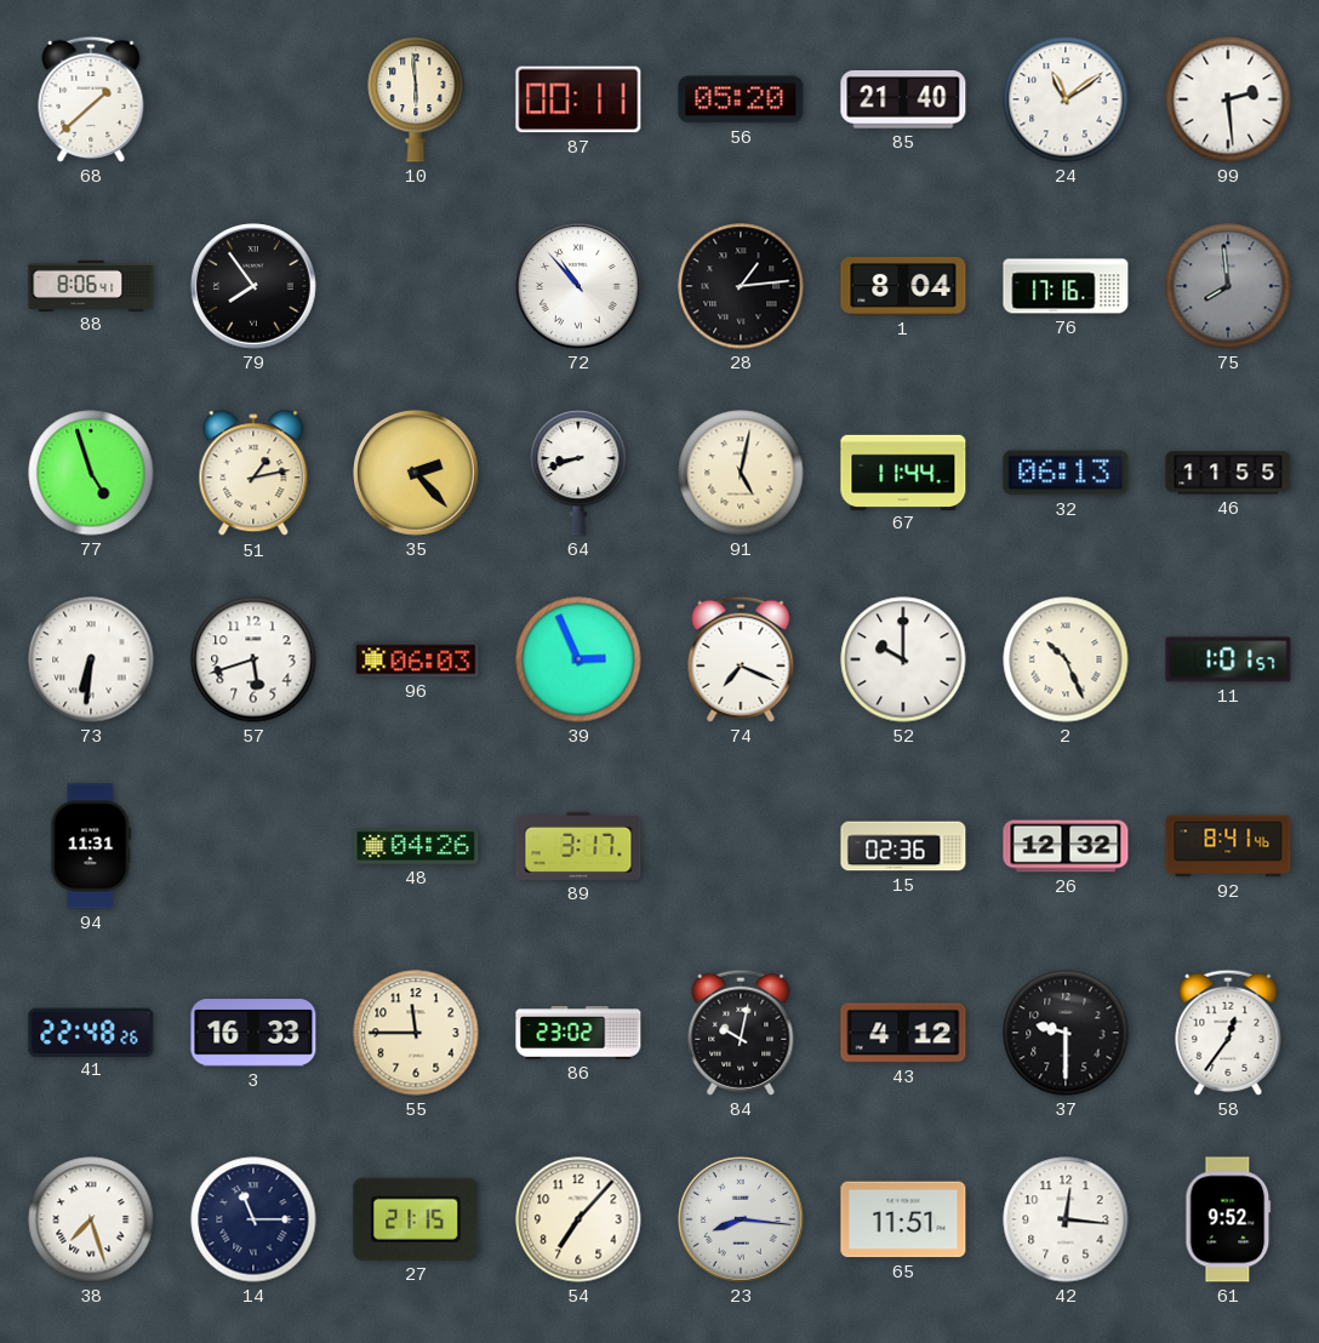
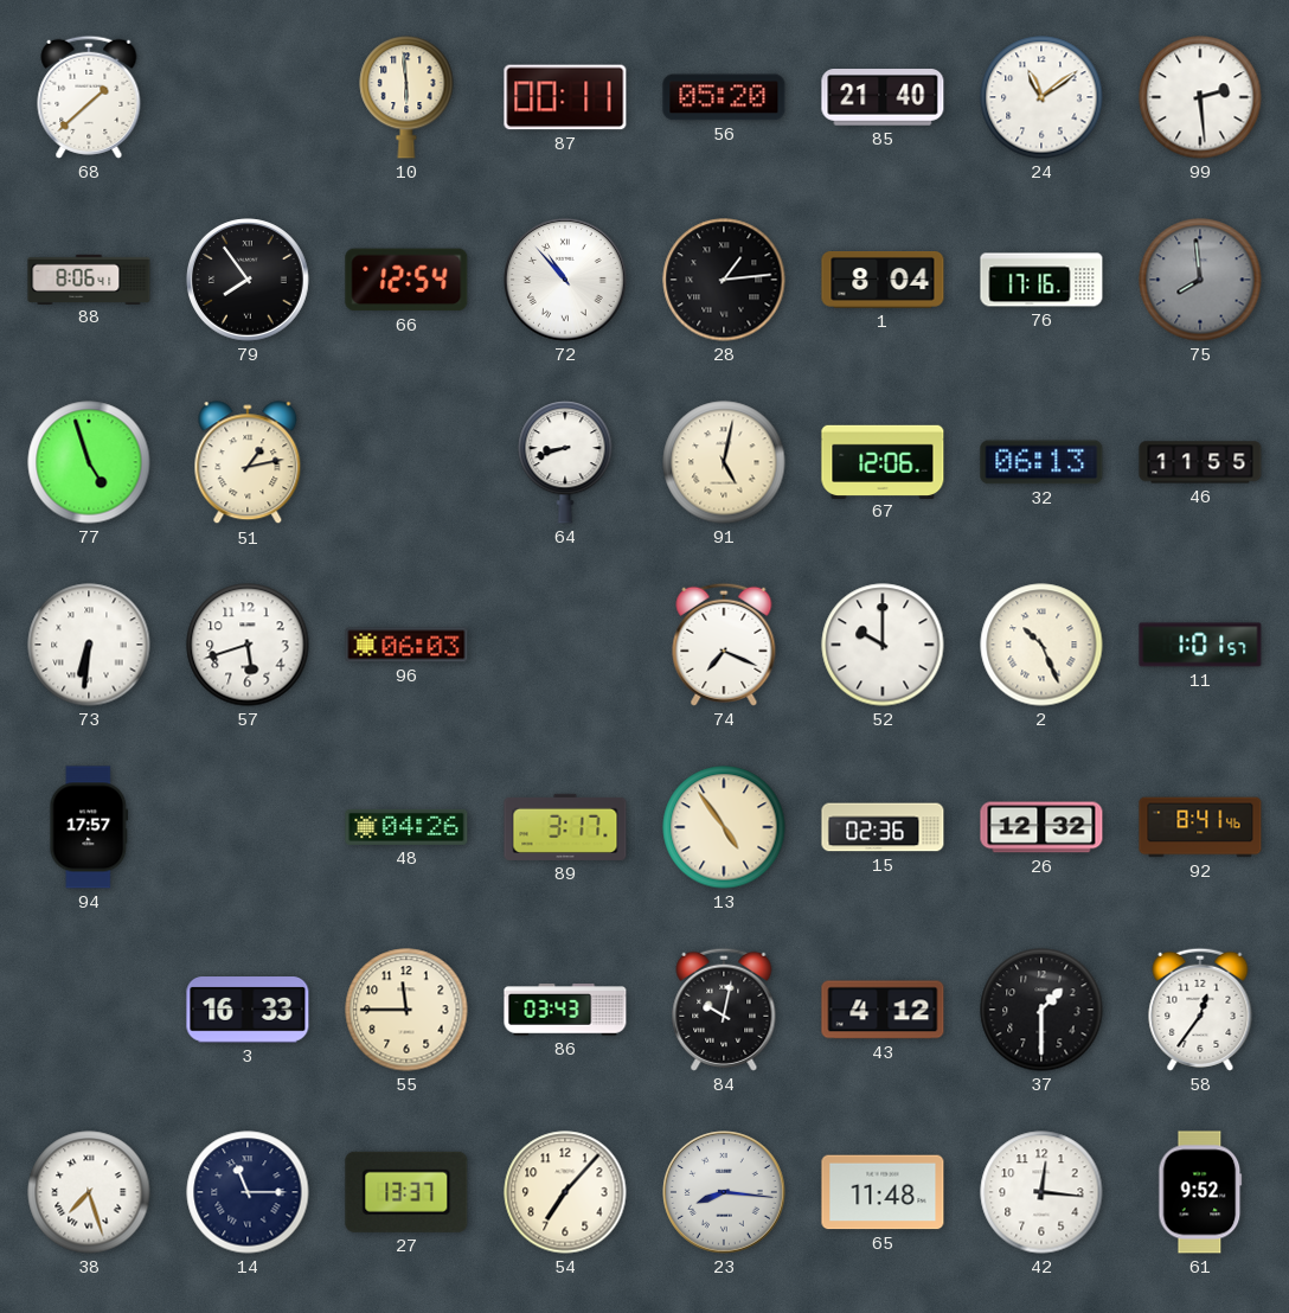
66: none -> 12:54 (406, 280)
35: 2:23 -> none (416, 473)
67: 11:44 -> 12:06 (883, 461)
39: 2:56 -> none (578, 659)
94: 11:31 -> 17:57 (89, 827)
13: none -> 4:54 (724, 827)
41: 22:48 -> none (91, 1031)
86: 23:02 -> 03:43 (565, 1010)
37: 9:30 -> 1:30 (1041, 1010)
27: 21:15 -> 13:37 (406, 1192)
65: 11:51 -> 11:48 (883, 1192)
